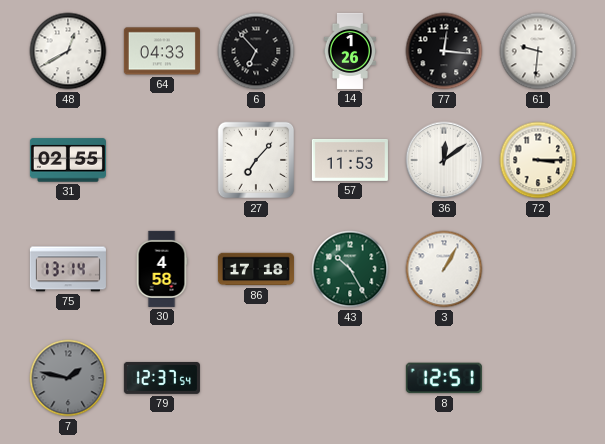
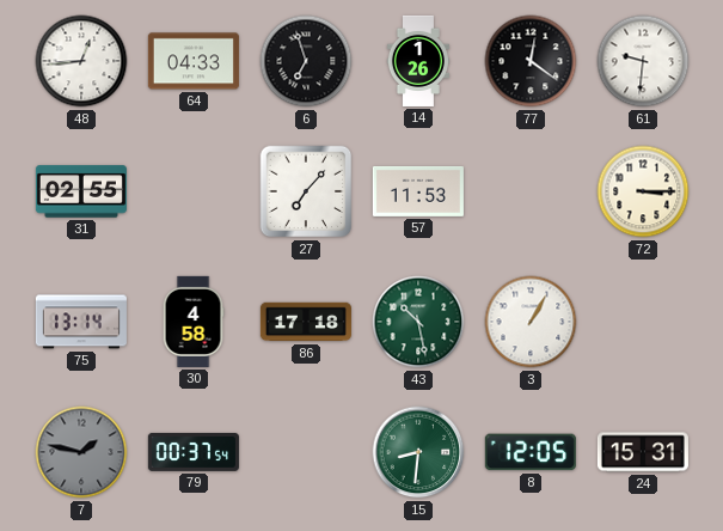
48: 12:40 -> 12:44 (81, 61)
6: 6:53 -> 6:57 (306, 61)
77: 12:16 -> 12:21 (531, 61)
36: 12:09 -> none (444, 160)
43: 10:25 -> 10:28 (418, 322)
79: 12:37 -> 00:37 (194, 452)
15: none -> 8:31 (418, 452)
8: 12:51 -> 12:05 (531, 452)
24: none -> 15:31 (643, 452)
